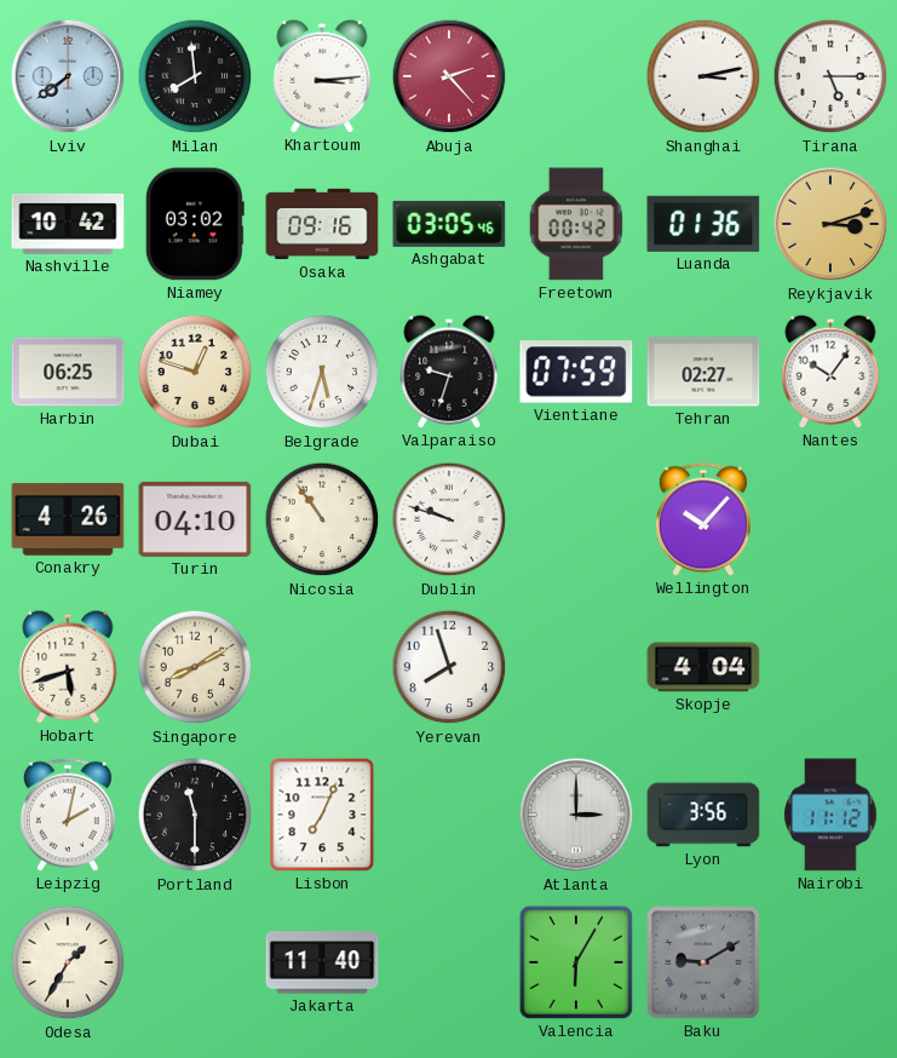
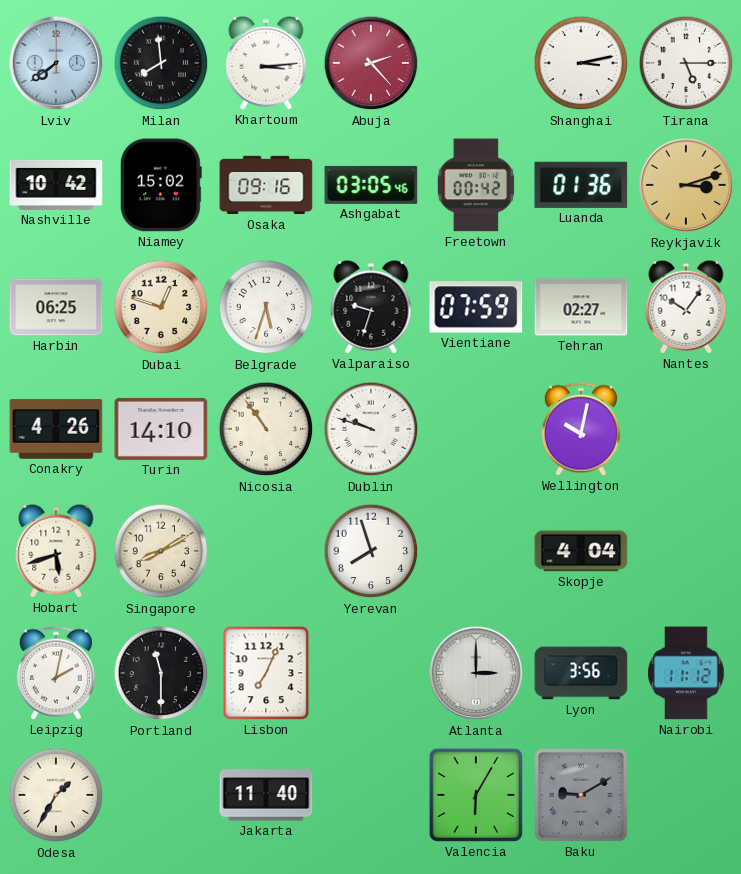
Niamey: 03:02 -> 15:02 (161, 185)
Turin: 04:10 -> 14:10 (161, 429)
Wellington: 10:07 -> 10:02 (581, 429)
